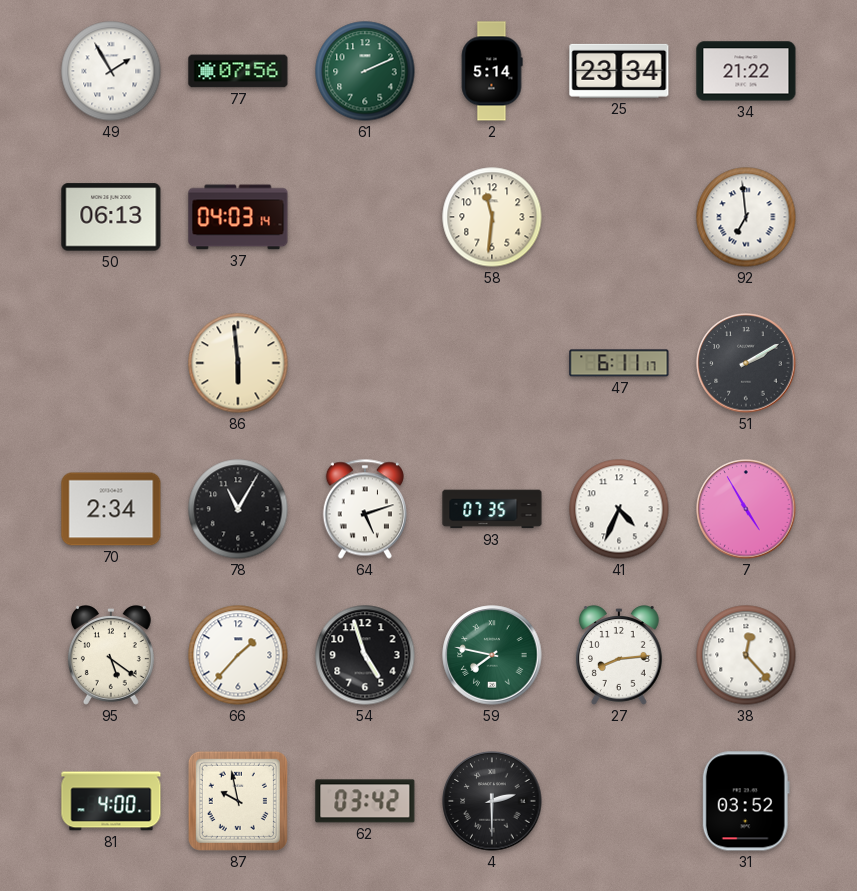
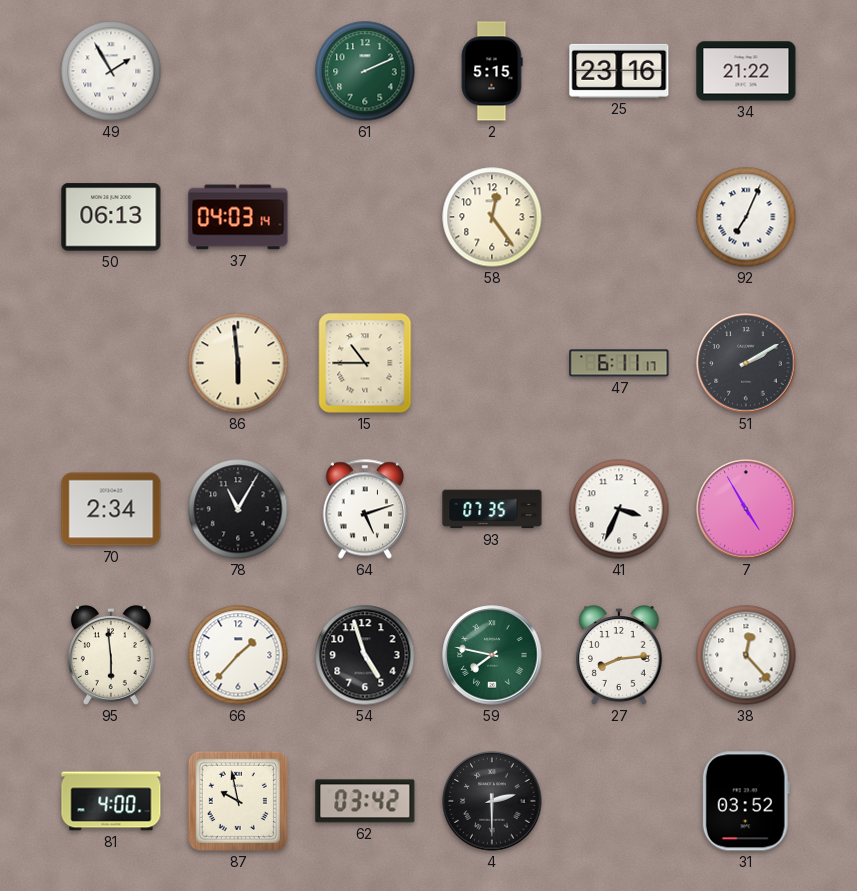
77: 07:56 -> none (238, 71)
2: 5:14 -> 5:15 (492, 71)
25: 23:34 -> 23:16 (619, 71)
58: 11:31 -> 12:24 (492, 217)
92: 6:59 -> 7:04 (746, 217)
15: none -> 10:45 (365, 363)
41: 4:34 -> 3:34 (619, 509)
95: 5:21 -> 5:59 (111, 656)
